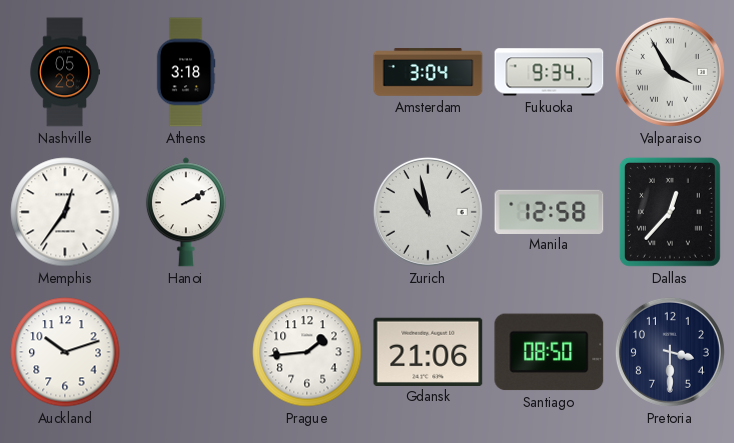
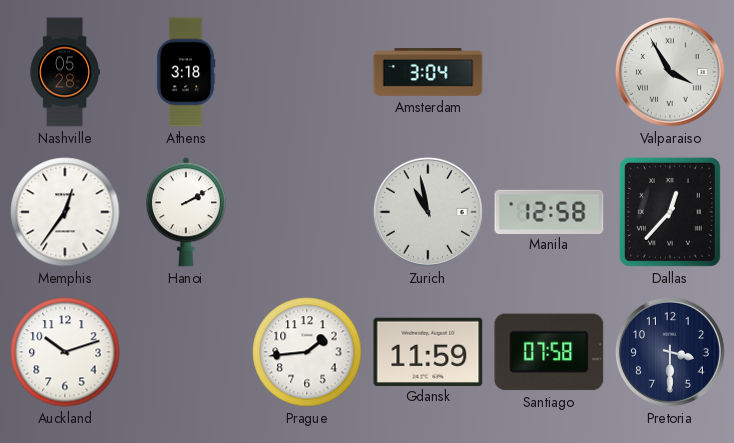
Fukuoka: 9:34 -> none (549, 72)
Gdansk: 21:06 -> 11:59 (428, 351)
Santiago: 08:50 -> 07:58 (549, 352)
